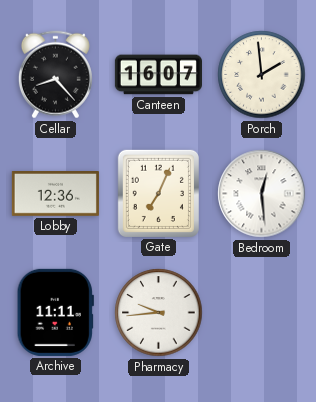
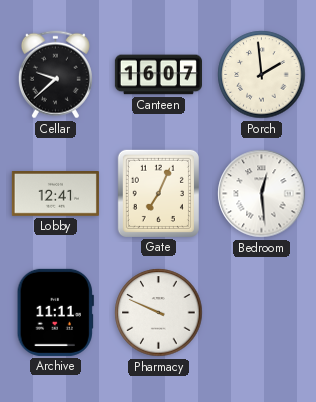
Cellar: 8:23 -> 9:38 (55, 75)
Lobby: 12:36 -> 12:41 (55, 194)
Pharmacy: 9:44 -> 9:49 (159, 313)
